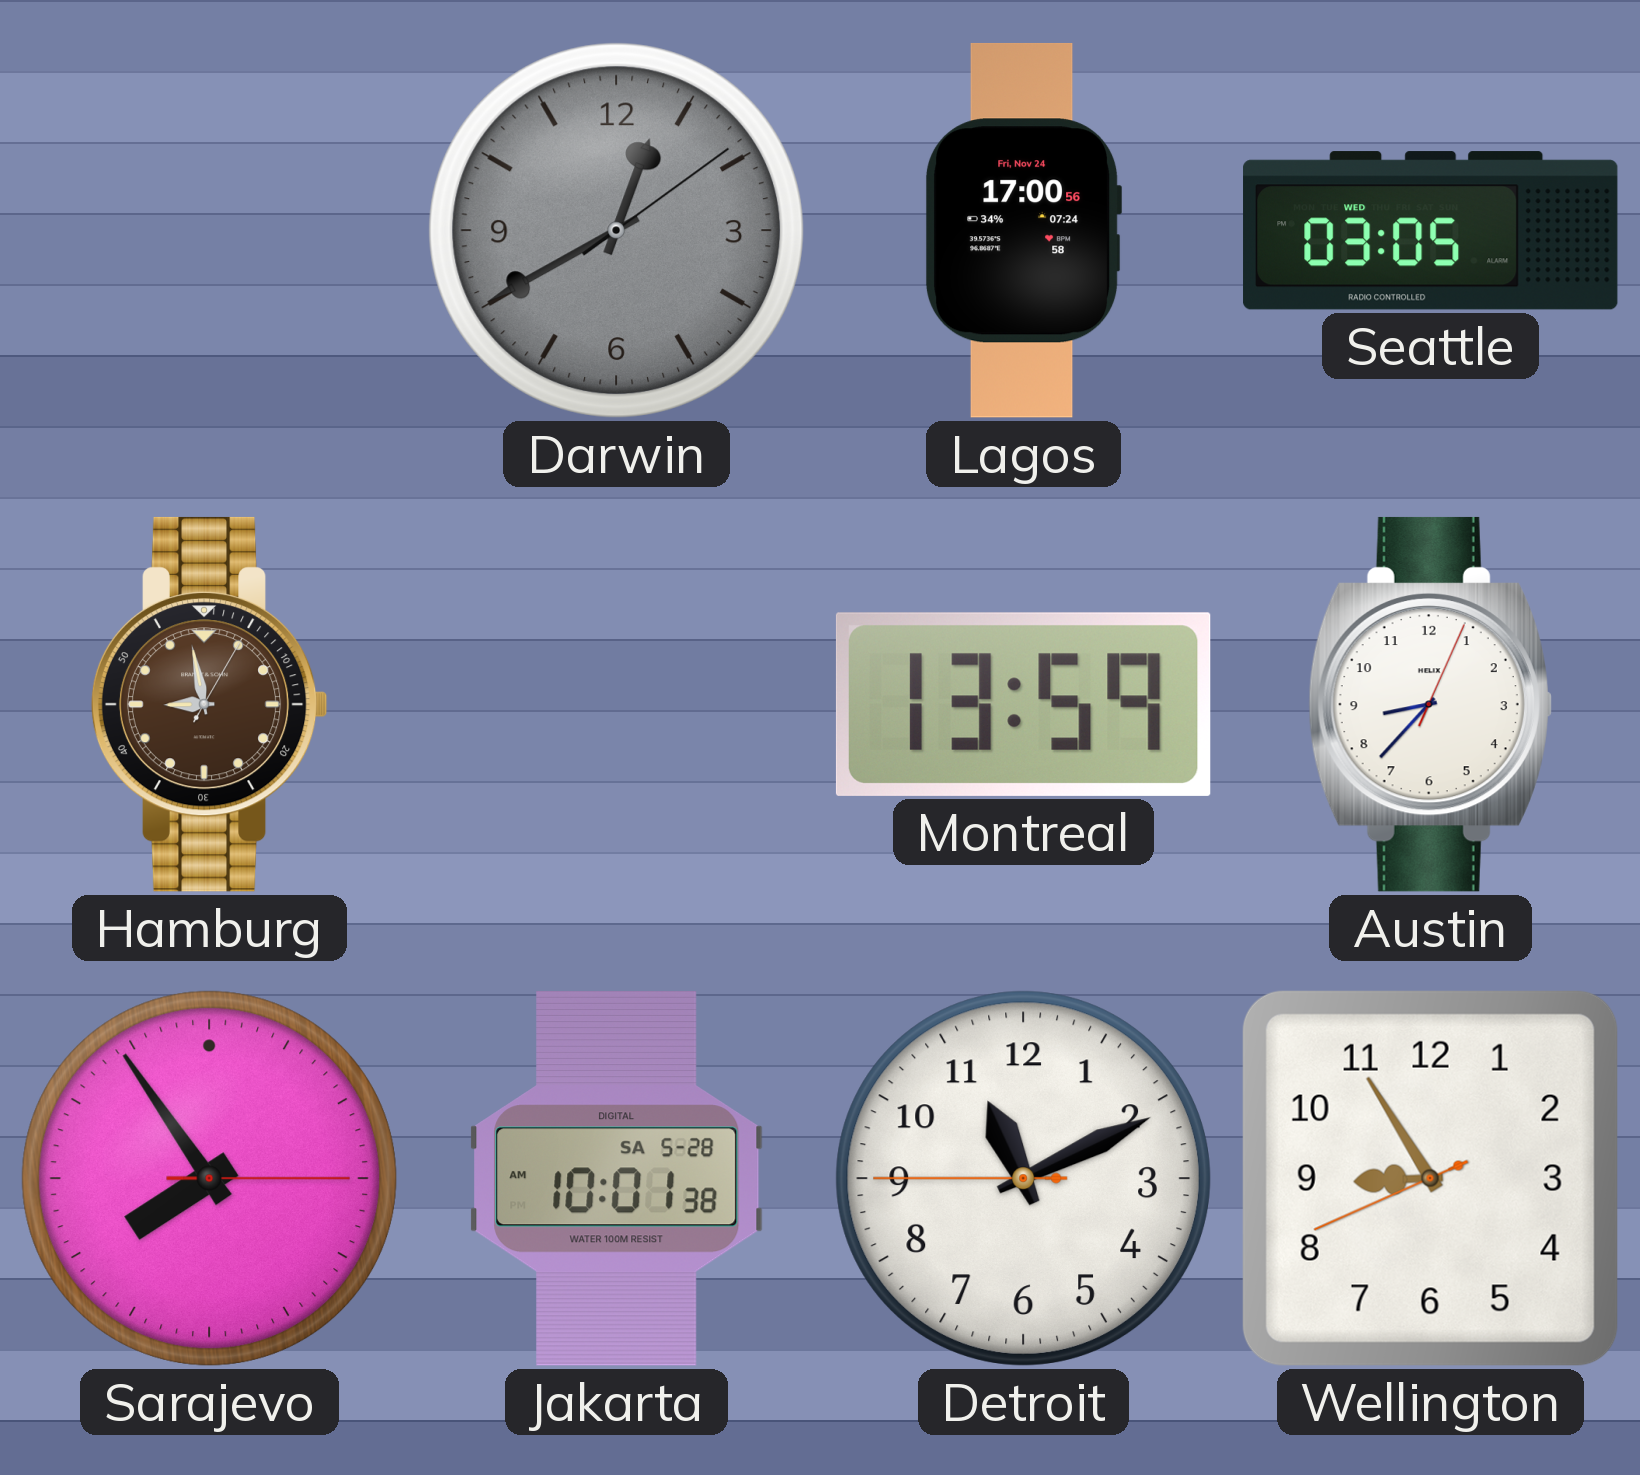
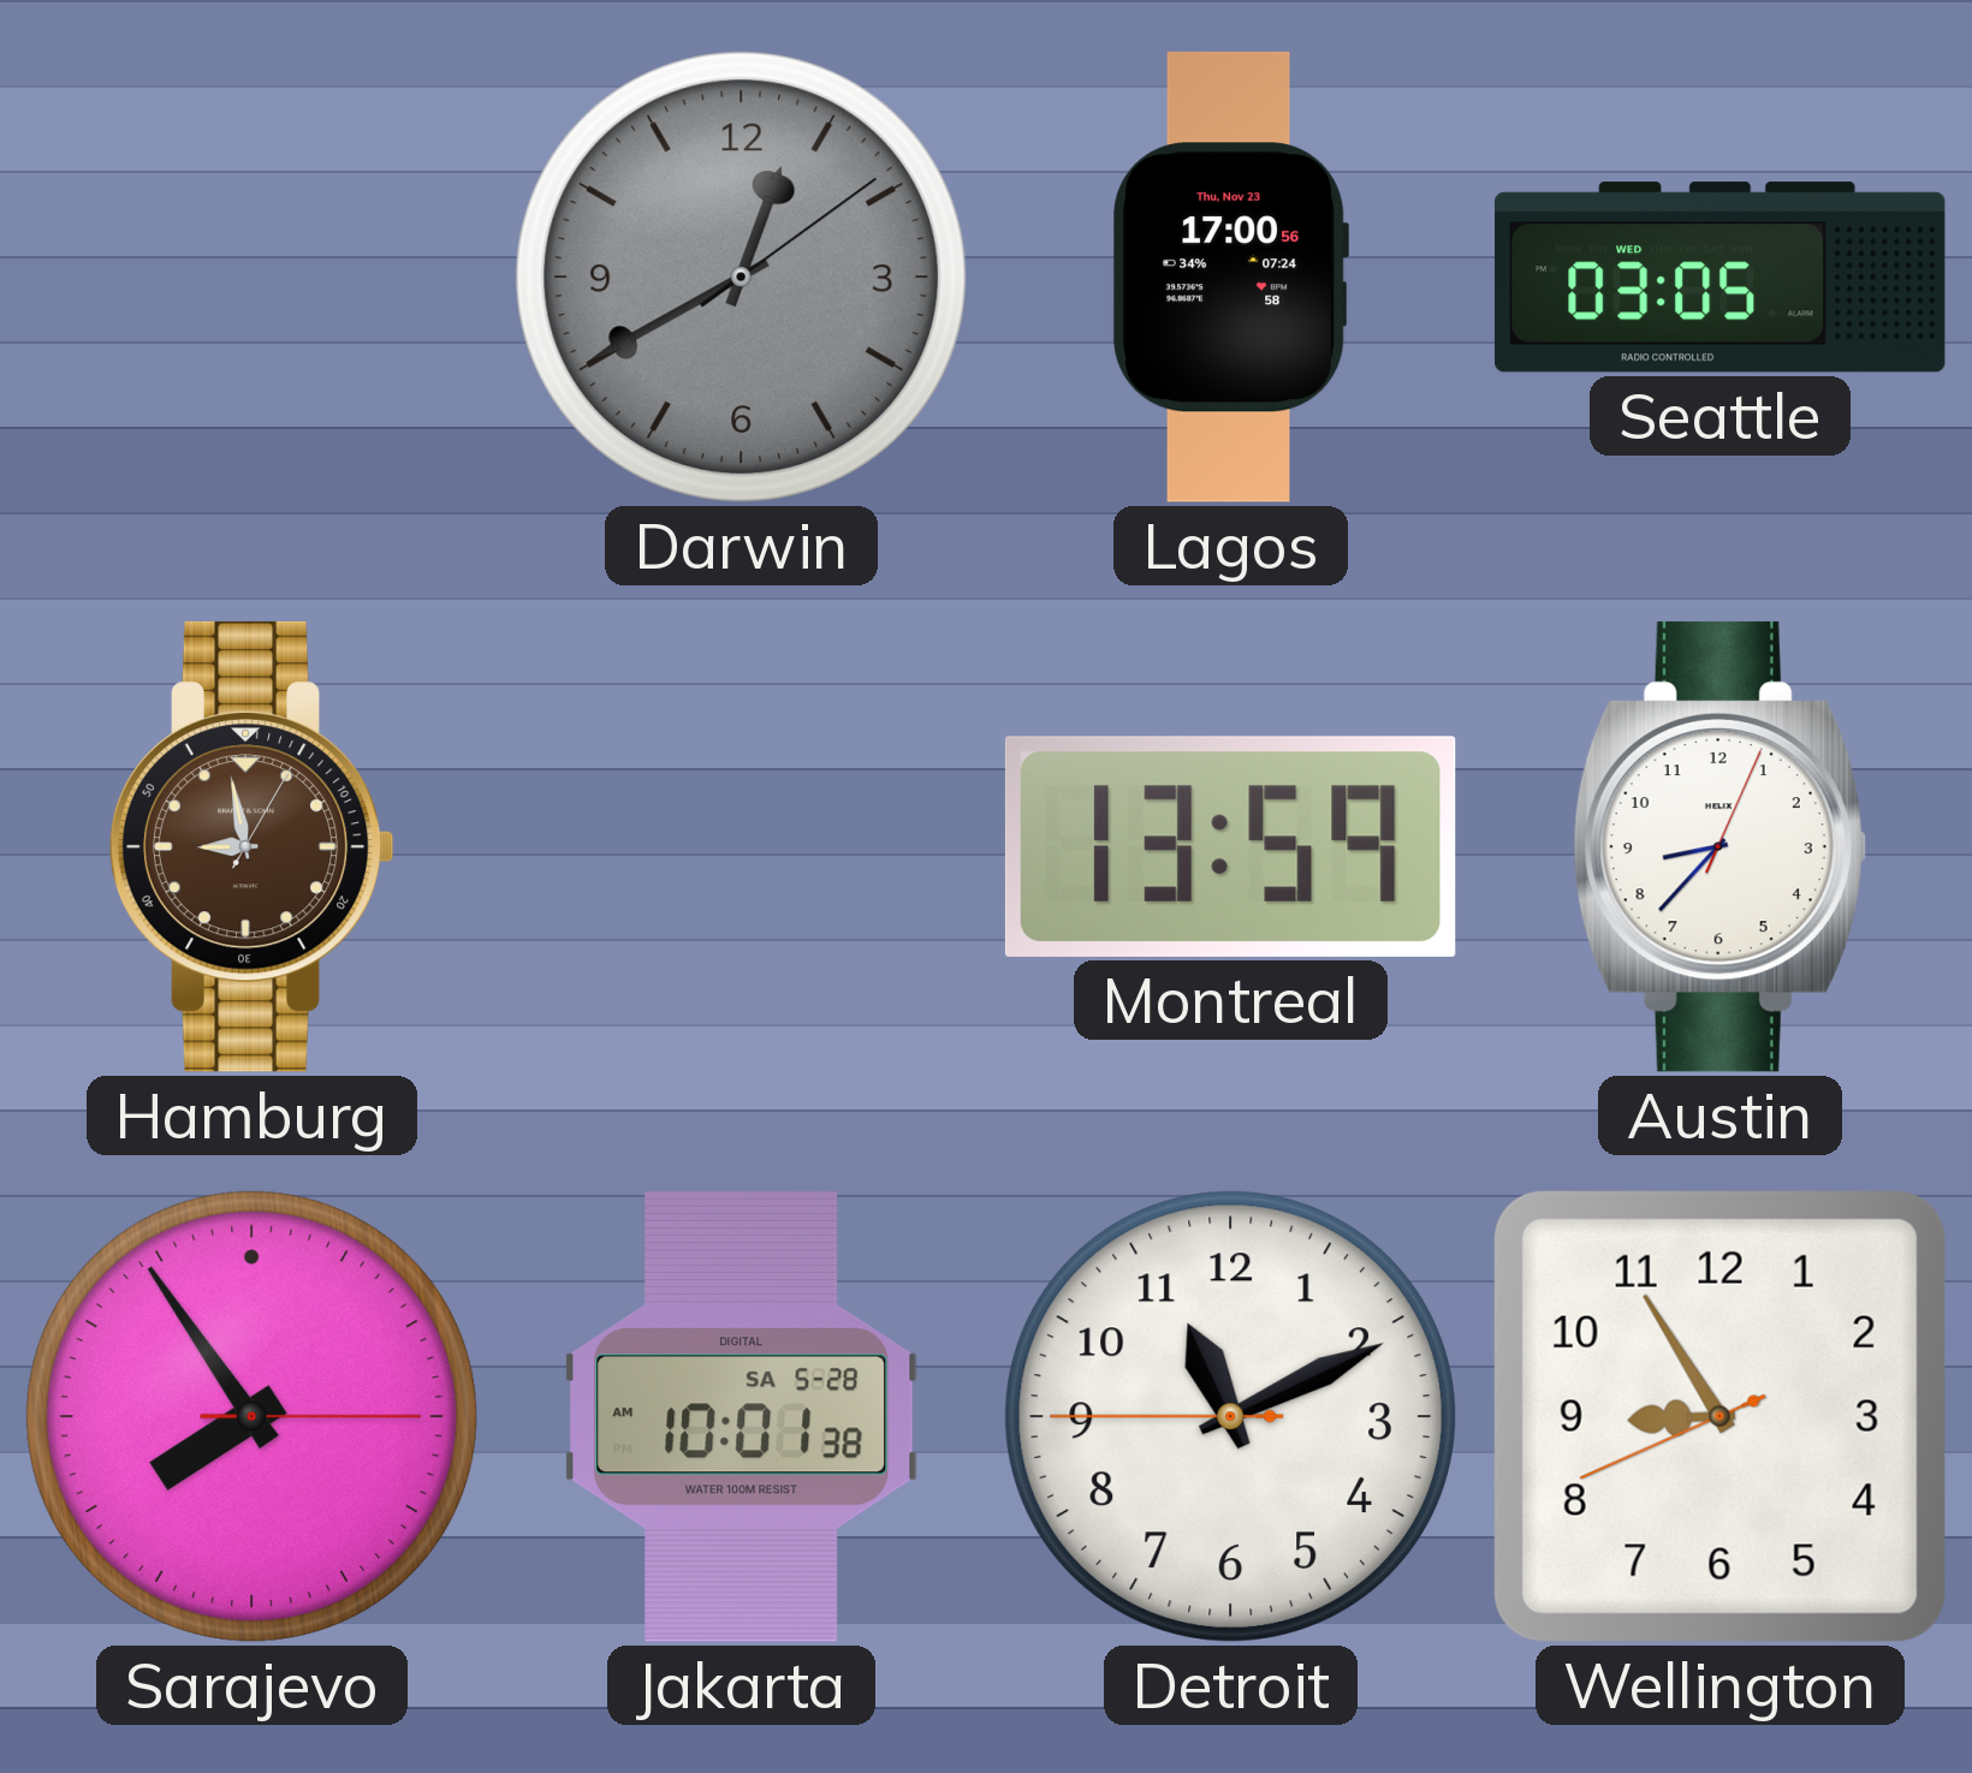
Lagos date: Fri, Nov 24 -> Thu, Nov 23 (1231, 276)
